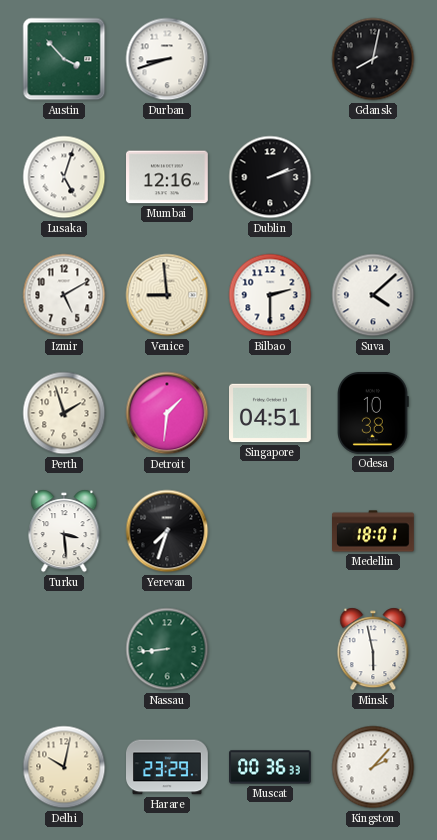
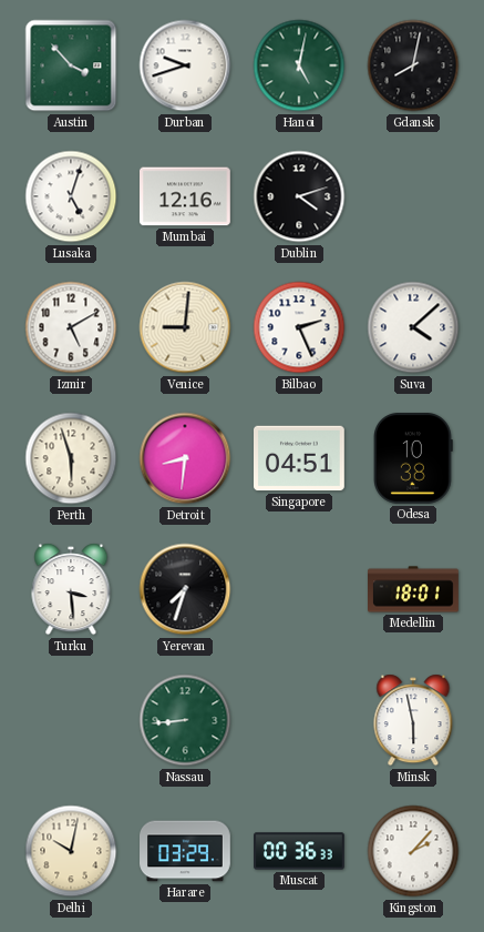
Durban: 8:42 -> 9:42 (185, 65)
Hanoi: none -> 5:02 (299, 65)
Dublin: 2:12 -> 4:12 (299, 196)
Venice: 8:59 -> 9:01 (185, 327)
Bilbao: 2:30 -> 2:26 (299, 327)
Perth: 1:57 -> 5:57 (71, 458)
Detroit: 1:31 -> 8:31 (185, 458)
Harare: 23:29 -> 03:29 (186, 851)
